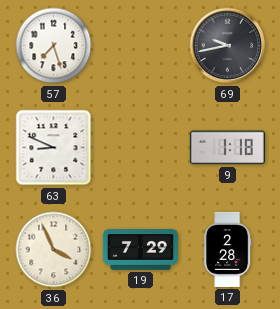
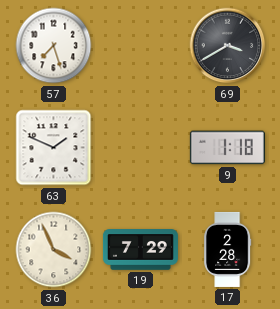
69: 9:43 -> 3:40 (228, 46)
63: 8:49 -> 1:49 (54, 148)
